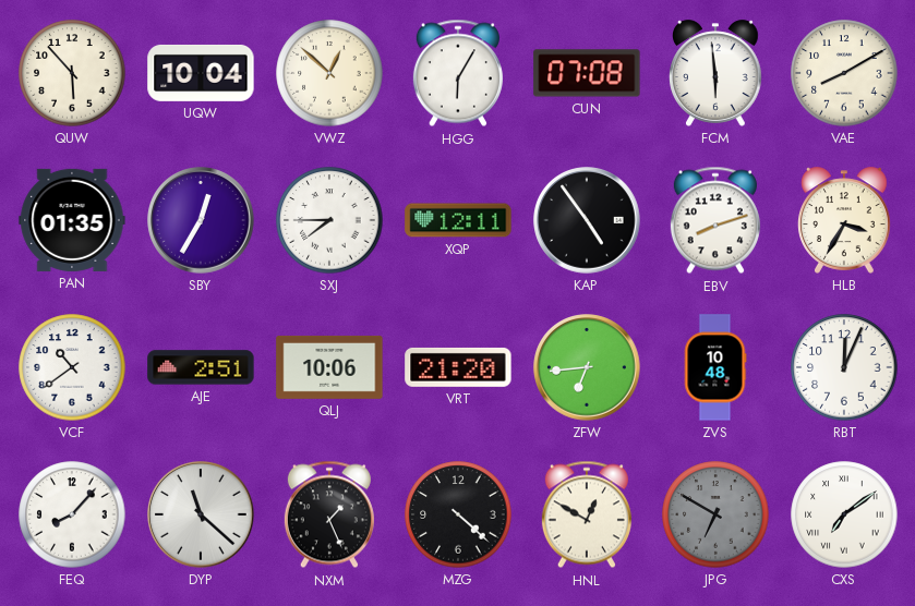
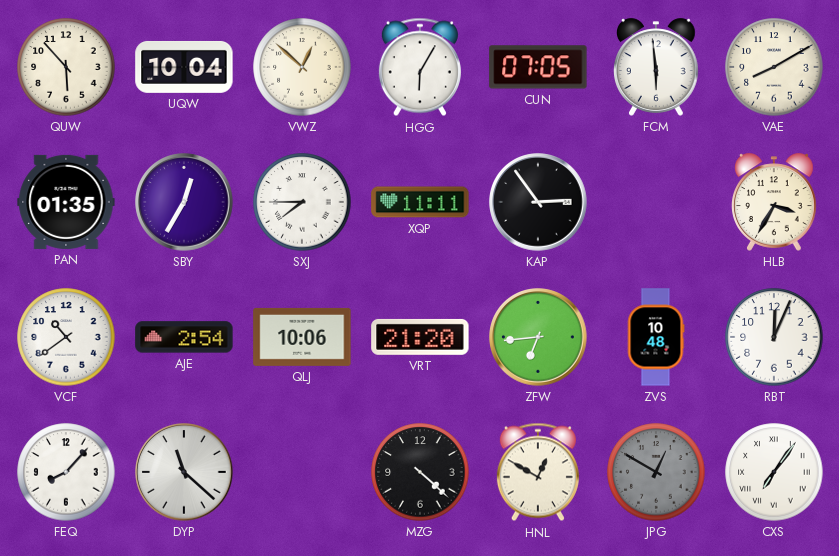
CUN: 07:08 -> 07:05 (538, 67)
XQP: 12:11 -> 11:11 (420, 202)
KAP: 4:54 -> 2:54 (538, 202)
EBV: 8:12 -> none (715, 220)
AJE: 2:51 -> 2:54 (184, 337)
NXM: 1:26 -> none (329, 514)
JPG: 6:50 -> 12:50 (656, 472)
CXS: 7:09 -> 7:06 (774, 472)
